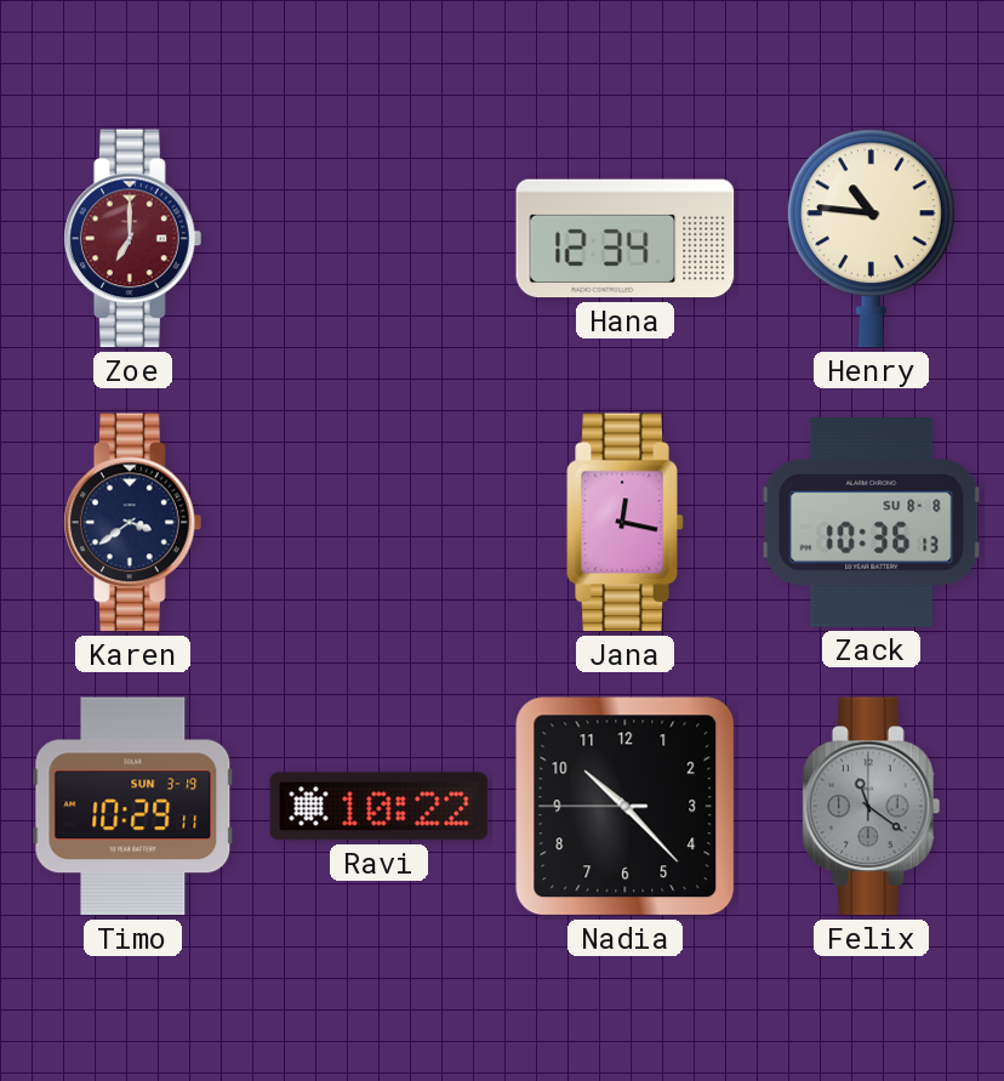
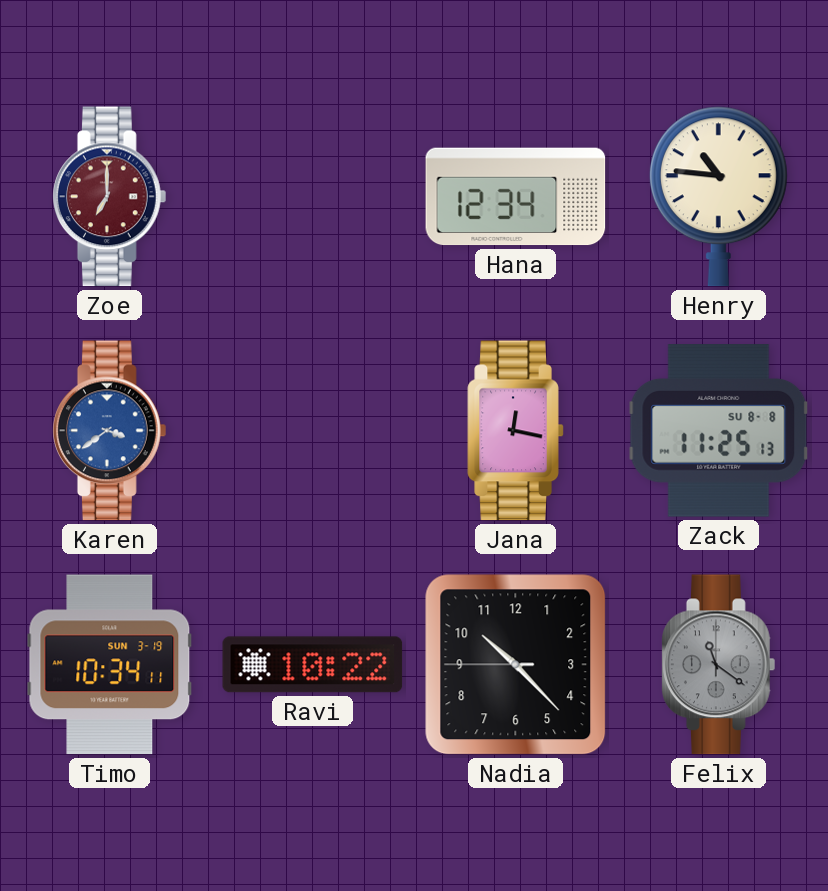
Karen dial: navy -> blue (110, 431)
Zack: 10:36 -> 11:25 (719, 431)
Timo: 10:29 -> 10:34 (110, 665)
